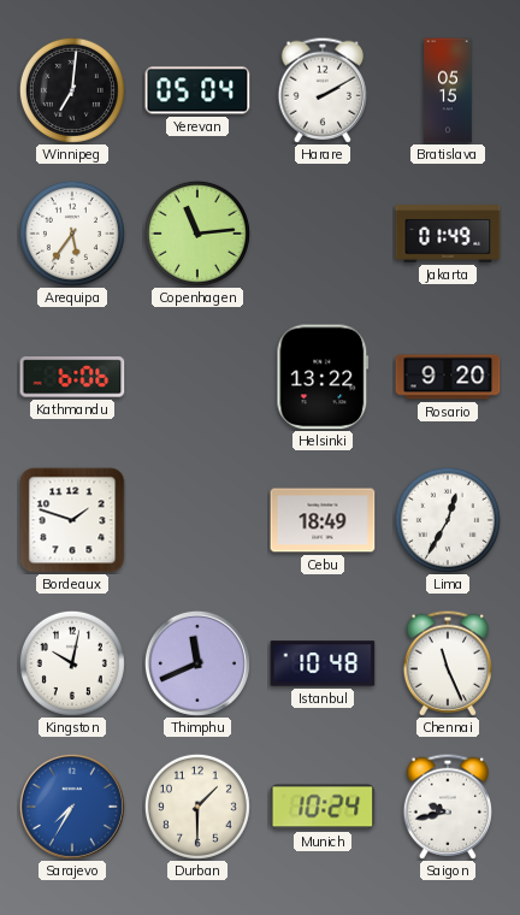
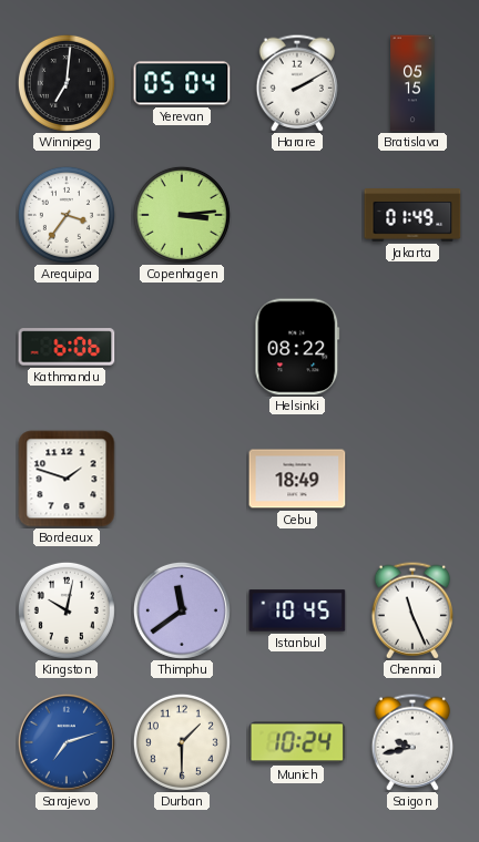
Arequipa: 5:36 -> 3:36 (67, 215)
Copenhagen: 11:14 -> 3:14 (182, 215)
Helsinki: 13:22 -> 08:22 (297, 347)
Rosario: 9:20 -> none (448, 377)
Lima: 12:35 -> none (448, 520)
Thimphu: 11:41 -> 11:39 (182, 610)
Istanbul: 10:48 -> 10:45 (297, 610)
Sarajevo: 7:35 -> 7:12 (67, 742)
